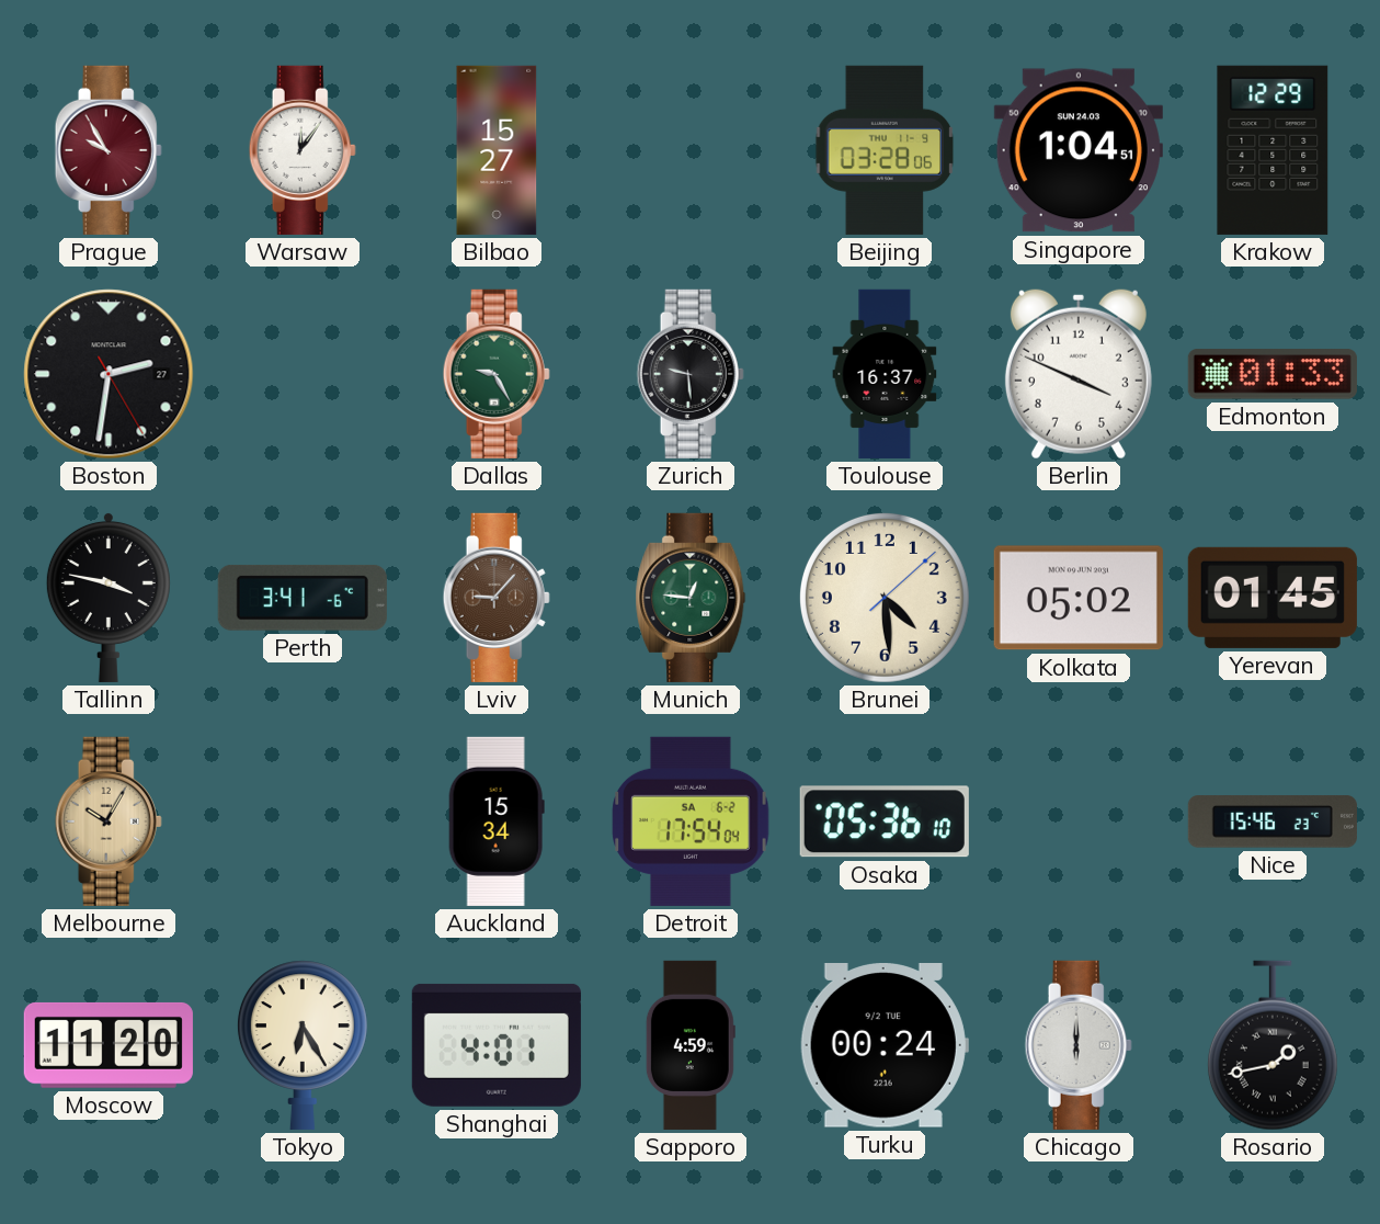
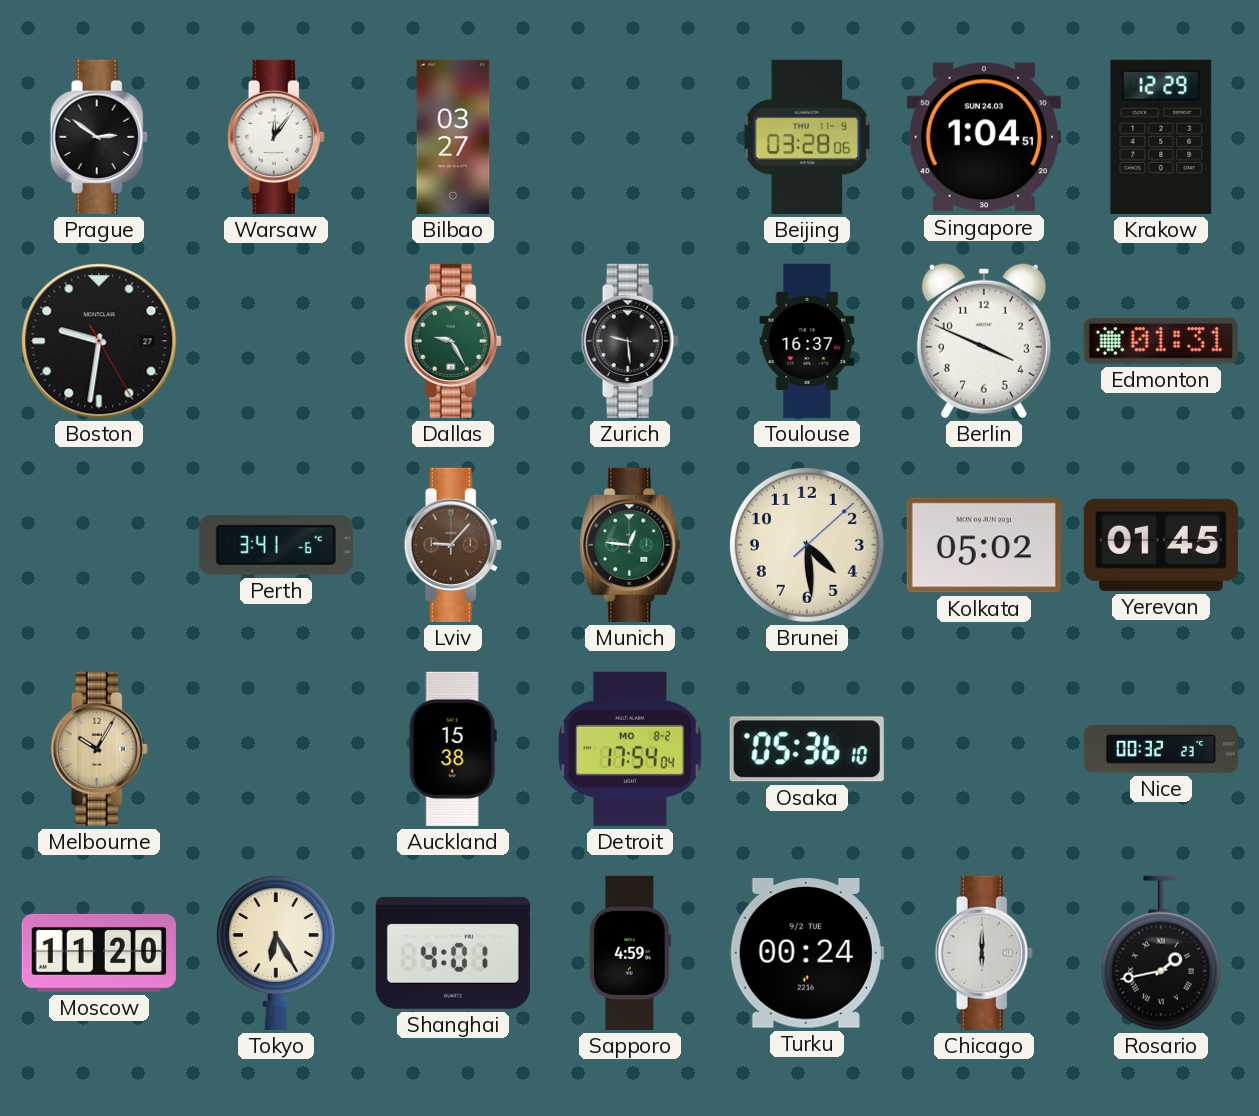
Prague: 9:55 -> 2:51 (99, 137)
Prague dial: burgundy -> black (99, 137)
Bilbao: 15:27 -> 03:27 (453, 137)
Boston: 2:31 -> 9:31 (99, 341)
Edmonton: 01:33 -> 01:31 (1161, 341)
Tallinn: 3:47 -> none (109, 597)
Auckland: 15:34 -> 15:38 (453, 749)
Detroit date: SA 6-2 -> MO 8-2 (630, 749)
Nice: 15:46 -> 00:32 (1161, 749)
